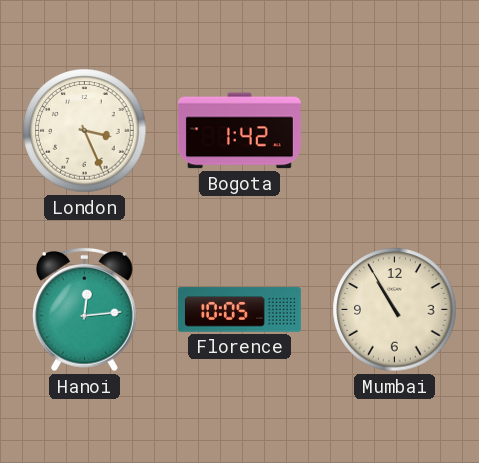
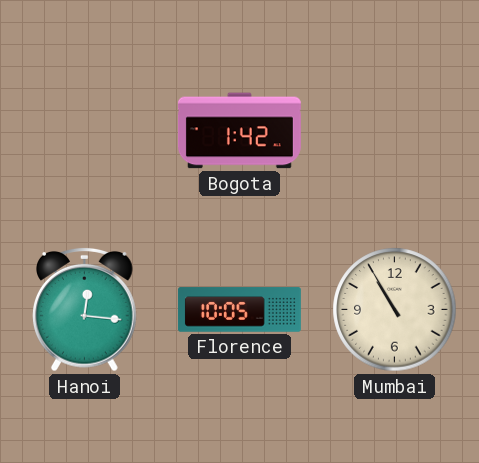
London: 3:26 -> none (85, 131)
Hanoi: 12:14 -> 12:16 (85, 309)
